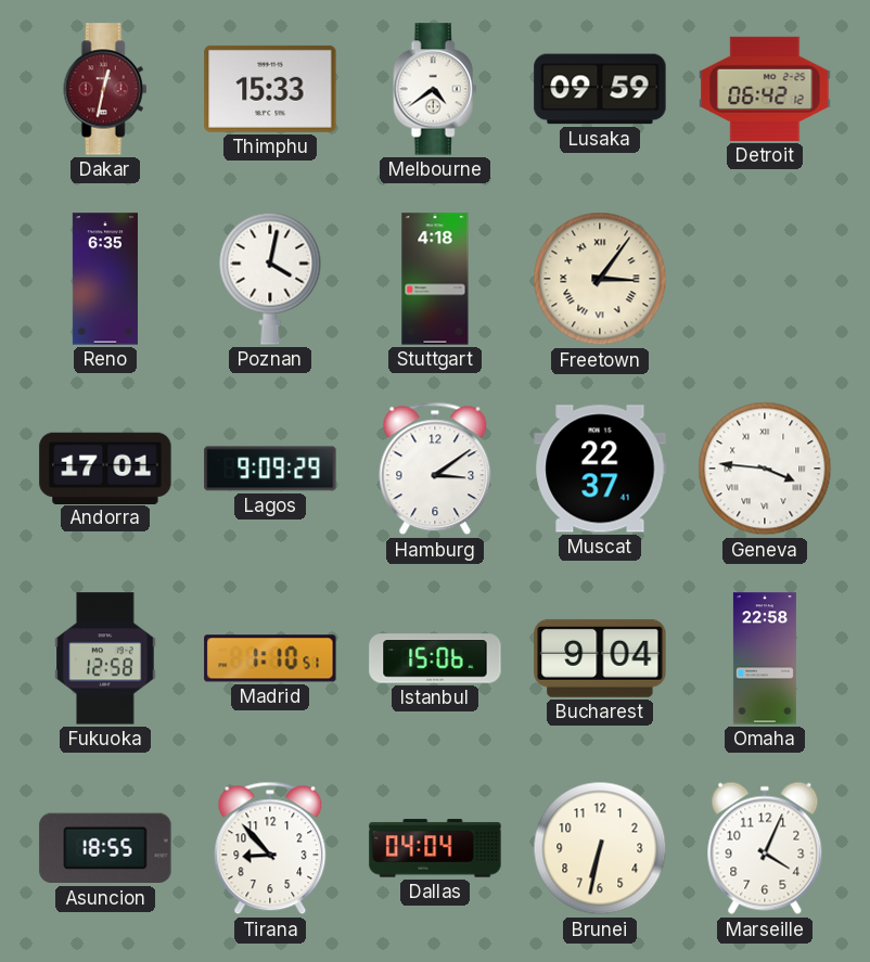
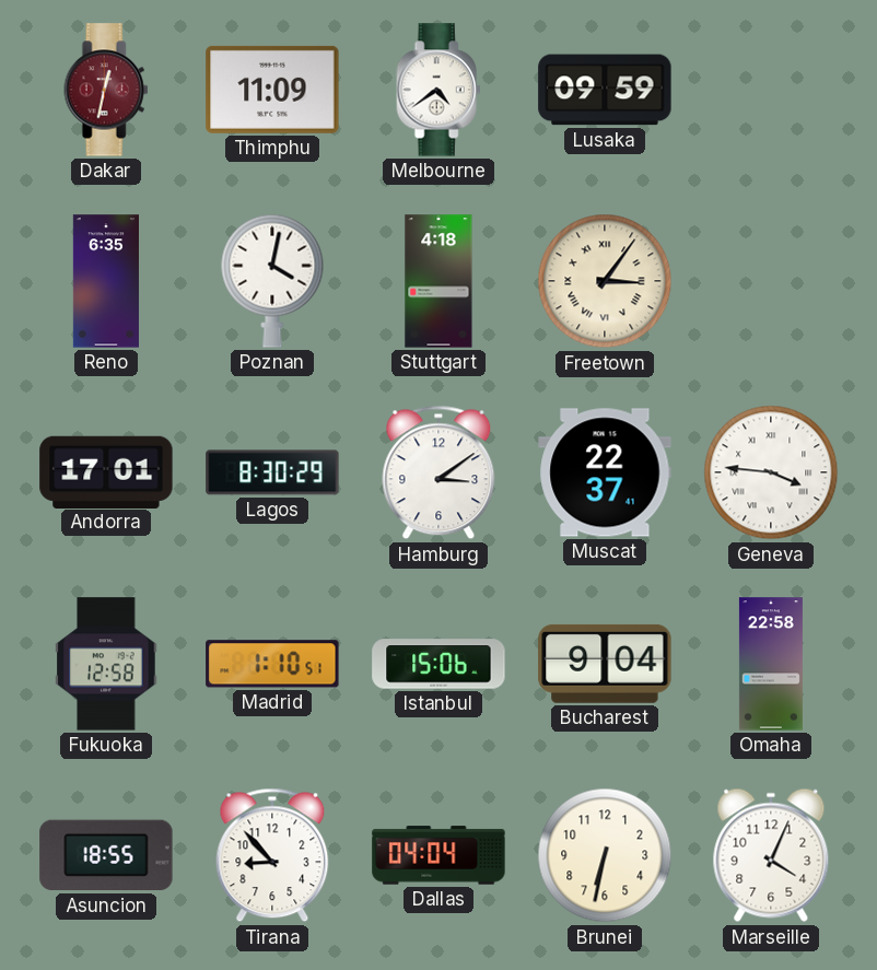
Thimphu: 15:33 -> 11:09 (272, 90)
Detroit: 06:42 -> none (765, 89)
Lagos: 9:09 -> 8:30 (272, 472)
